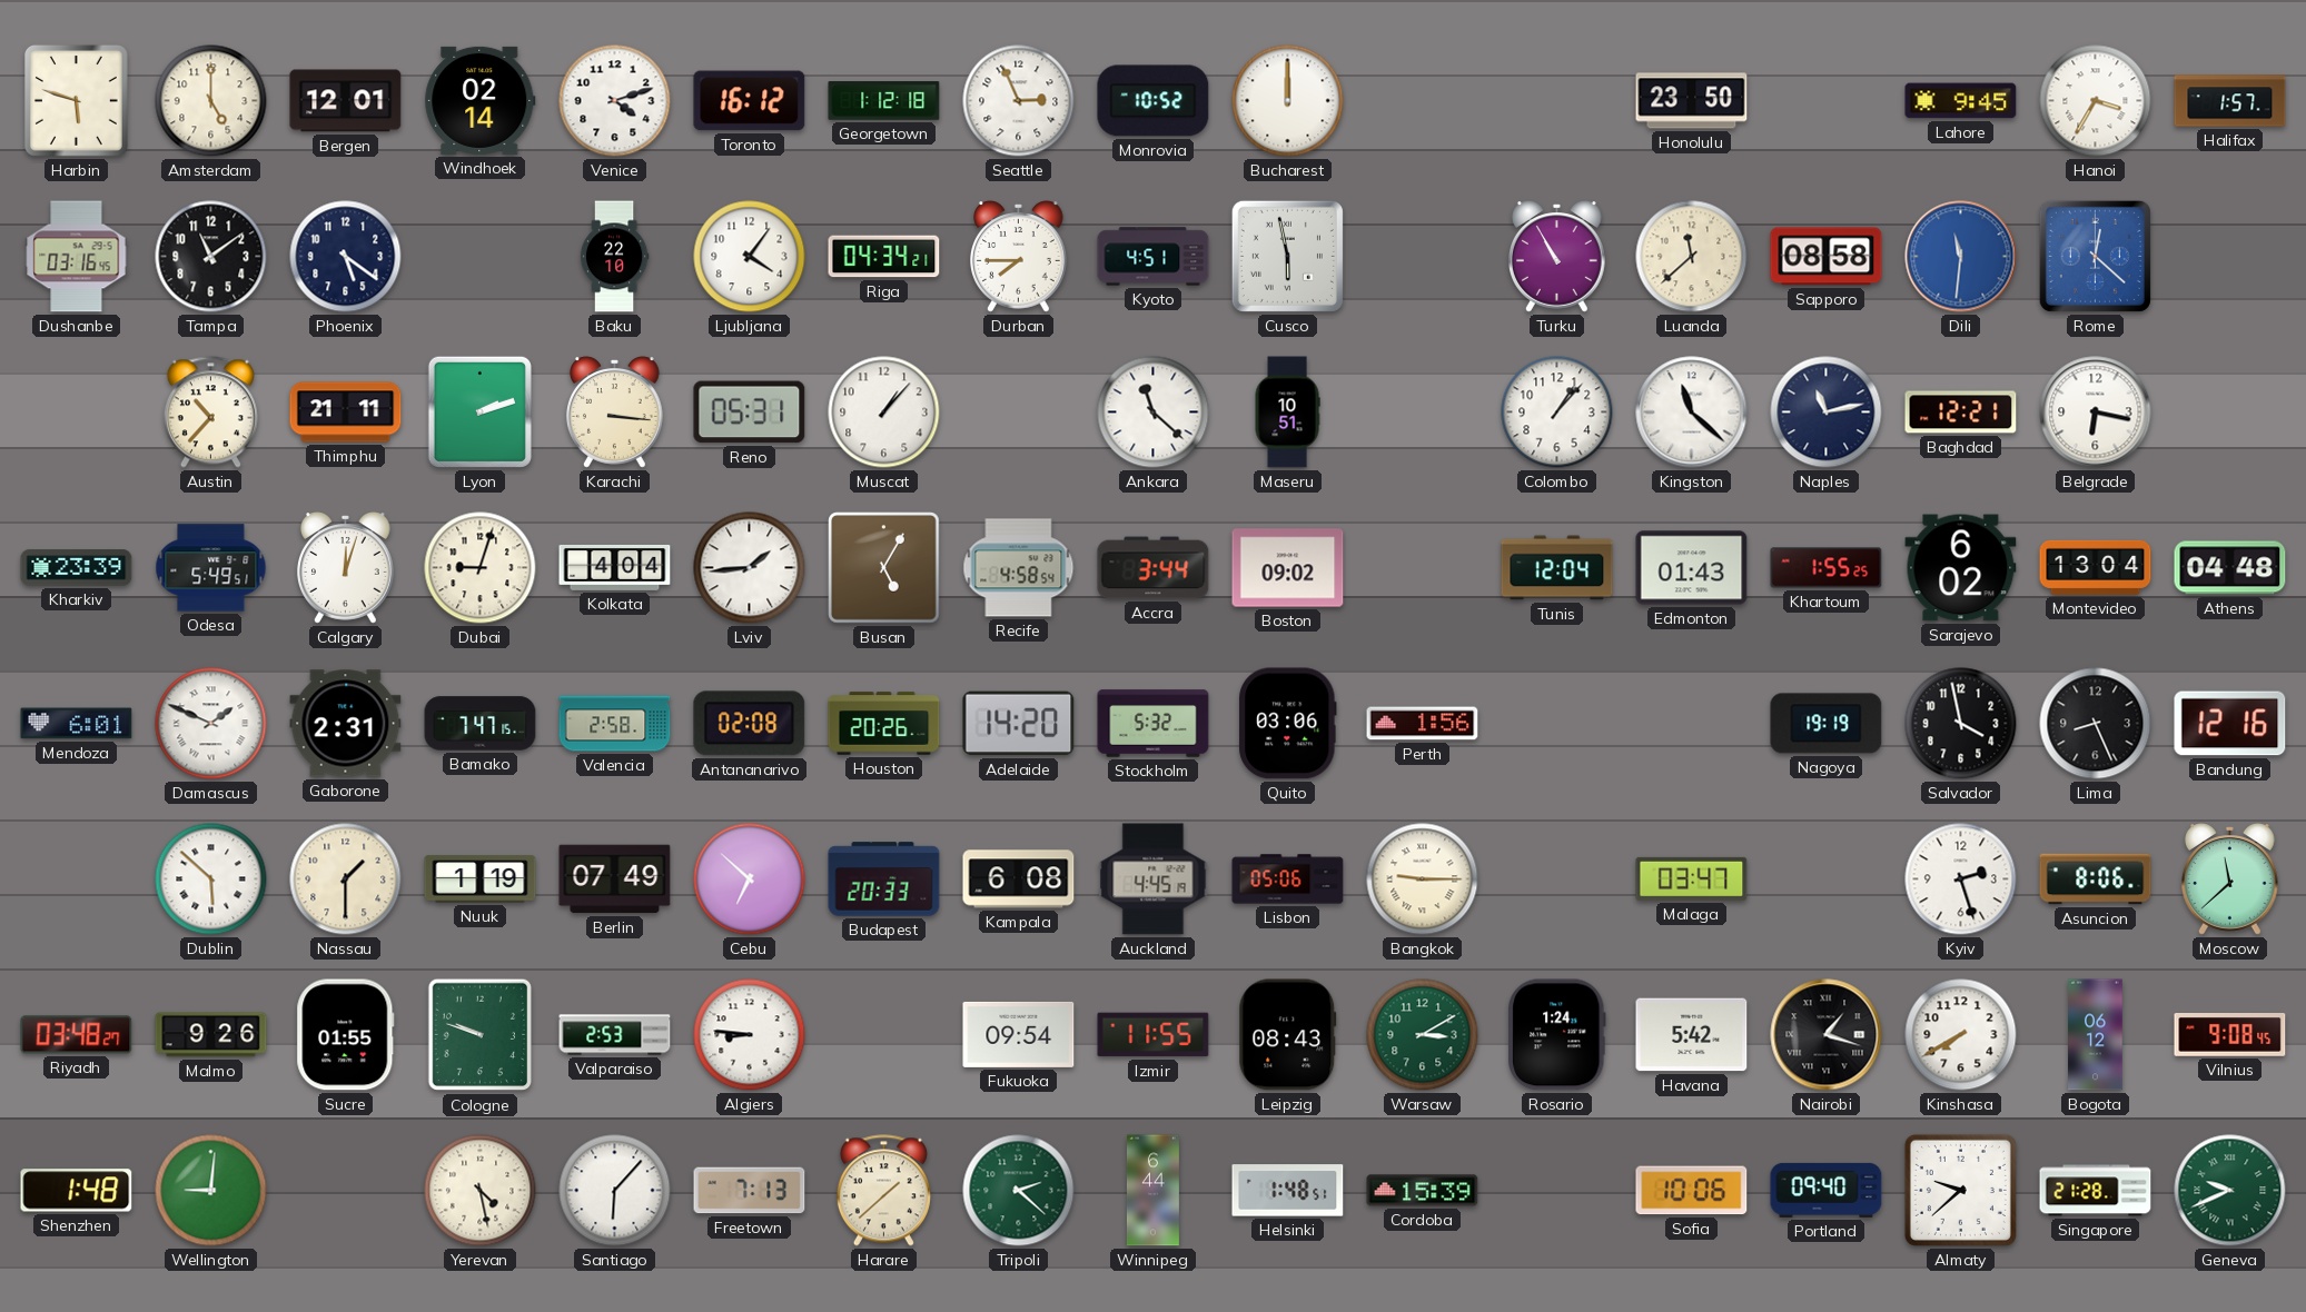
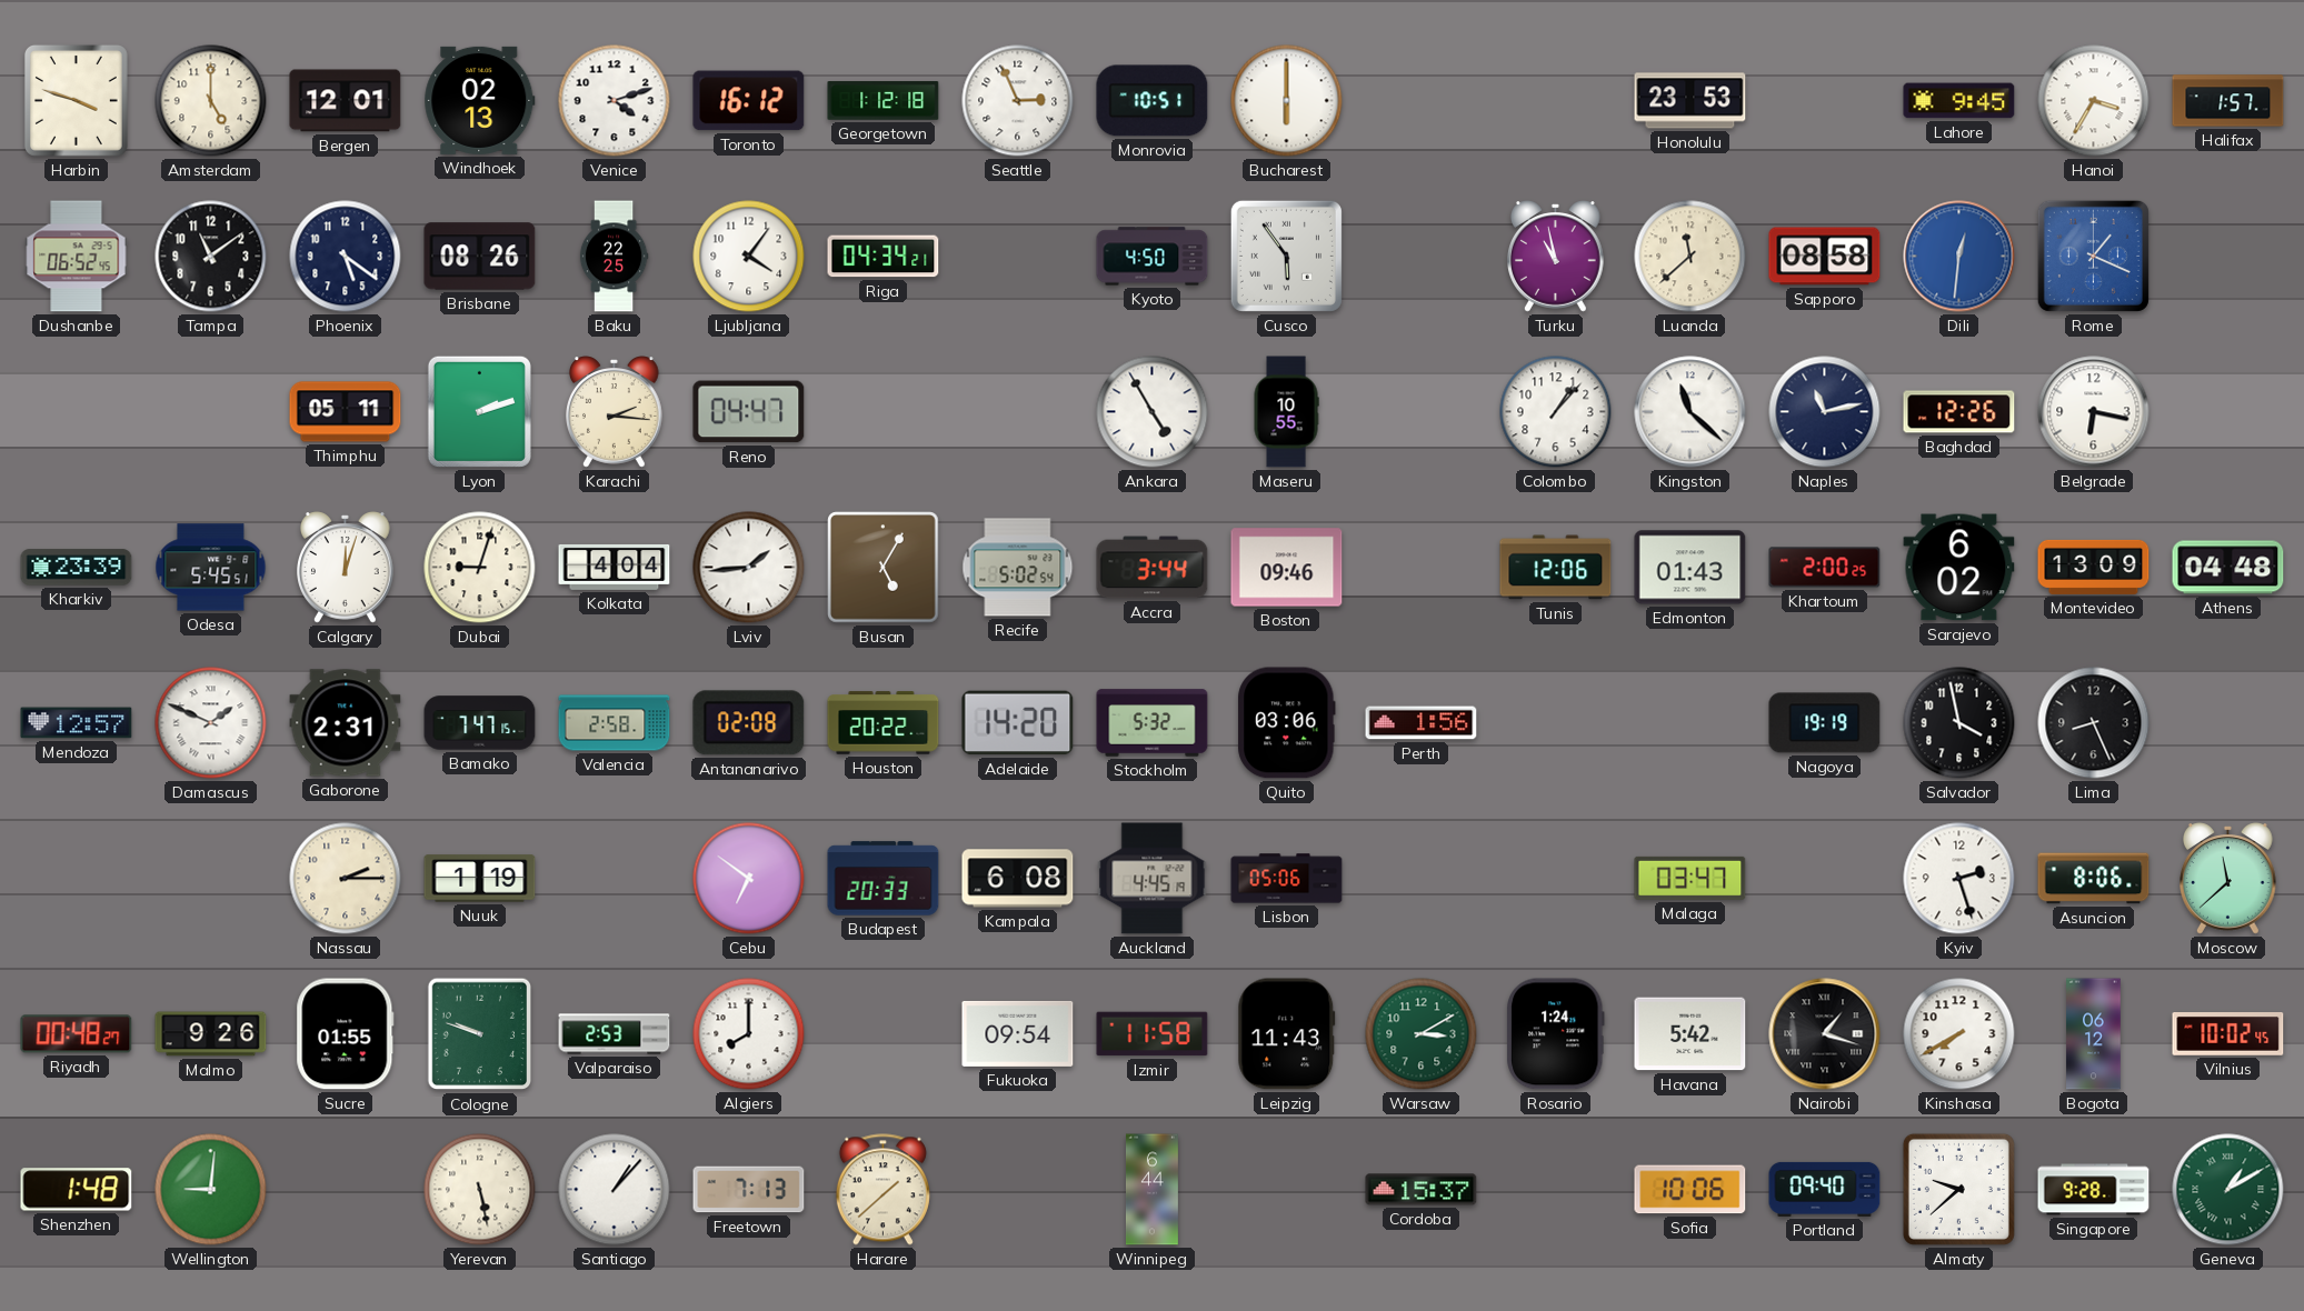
Harbin: 5:48 -> 3:48 (76, 100)
Windhoek: 02:14 -> 02:13 (480, 100)
Monrovia: 10:52 -> 10:51 (1153, 101)
Bucharest: 12:00 -> 6:00 (1287, 101)
Honolulu: 23:50 -> 23:53 (1690, 101)
Dushanbe: 03:16 -> 06:52 (77, 257)
Brisbane: none -> 08:26 (480, 257)
Baku: 22:10 -> 22:25 (614, 257)
Durban: 7:45 -> none (1019, 257)
Kyoto: 4:51 -> 4:50 (1153, 257)
Cusco: 5:58 -> 5:54 (1286, 256)
Turku: 10:55 -> 10:58 (1556, 257)
Dili: 11:31 -> 12:31 (1959, 257)
Rome: 12:22 -> 1:19 (2093, 256)
Austin: 10:37 -> none (210, 413)
Thimphu: 21:11 -> 05:11 (346, 412)
Karachi: 3:16 -> 2:16 (615, 412)
Reno: 05:31 -> 04:47 (749, 412)
Muscat: 1:07 -> none (884, 413)
Ankara: 11:22 -> 4:55 (1153, 412)
Maseru: 10:51 -> 10:55 (1286, 412)
Baghdad: 12:21 -> 12:26 (1959, 412)
Odesa: 5:49 -> 5:45 (211, 568)
Recife: 4:58 -> 5:02 (1018, 568)
Boston: 09:02 -> 09:46 (1287, 568)
Tunis: 12:04 -> 12:06 (1556, 568)
Khartoum: 1:55 -> 2:00 (1825, 568)
Montevideo: 13:04 -> 13:09 (2094, 567)
Mendoza: 6:01 -> 12:57 (77, 723)
Houston: 20:26 -> 20:22 (884, 723)
Bandung: 12:16 -> none (2230, 724)
Dublin: 5:52 -> none (211, 879)
Nassau: 1:30 -> 2:15 (346, 879)
Berlin: 07:49 -> none (615, 879)
Cebu: 6:52 -> 6:51 (749, 879)
Bangkok: 9:15 -> none (1423, 879)
Riyadh: 03:48 -> 00:48 (77, 1034)
Algiers: 8:46 -> 8:00 (749, 1034)
Izmir: 11:55 -> 11:58 (1153, 1034)
Leipzig: 08:43 -> 11:43 (1287, 1034)
Vilnius: 9:08 -> 10:02 (2228, 1034)
Yerevan: 4:28 -> 5:28 (480, 1190)
Santiago: 6:07 -> 1:07 (615, 1190)
Tripoli: 2:22 -> none (1019, 1191)
Helsinki: 1:48 -> none (1288, 1191)
Cordoba: 15:39 -> 15:37 (1422, 1190)
Singapore: 21:28 -> 9:28 (2094, 1190)
Geneva: 9:41 -> 1:10 (2228, 1190)
